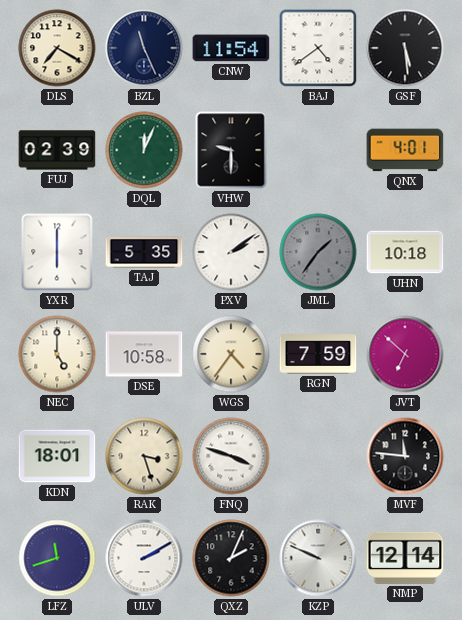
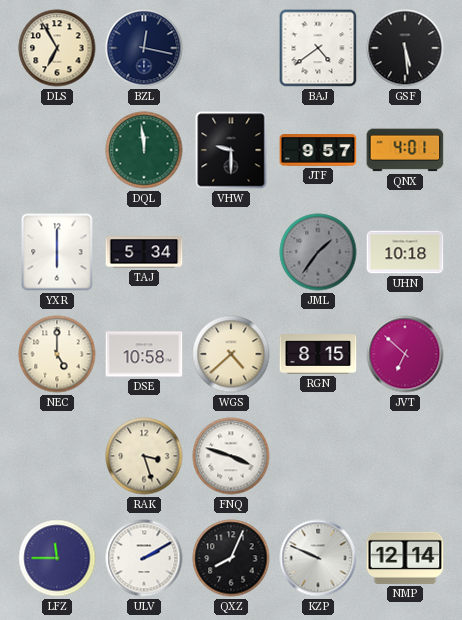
DLS: 7:20 -> 6:55 (57, 48)
BZL: 11:26 -> 12:17 (144, 48)
CNW: 11:54 -> none (231, 48)
FUJ: 02:39 -> none (57, 150)
DQL: 12:04 -> 11:59 (144, 150)
JTF: none -> 9:57 (318, 150)
TAJ: 5:35 -> 5:34 (144, 252)
PXV: 2:09 -> none (231, 252)
WGS: 4:36 -> 4:38 (231, 354)
RGN: 7:59 -> 8:15 (318, 354)
KDN: 18:01 -> none (57, 456)
MVF: 11:46 -> none (405, 456)
LFZ: 11:42 -> 11:45 (57, 558)
QXZ: 2:04 -> 8:04 (231, 558)
